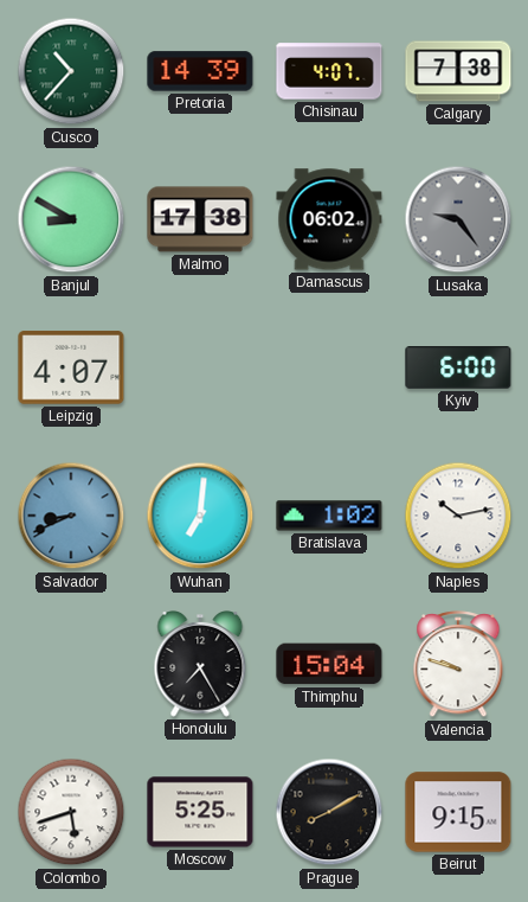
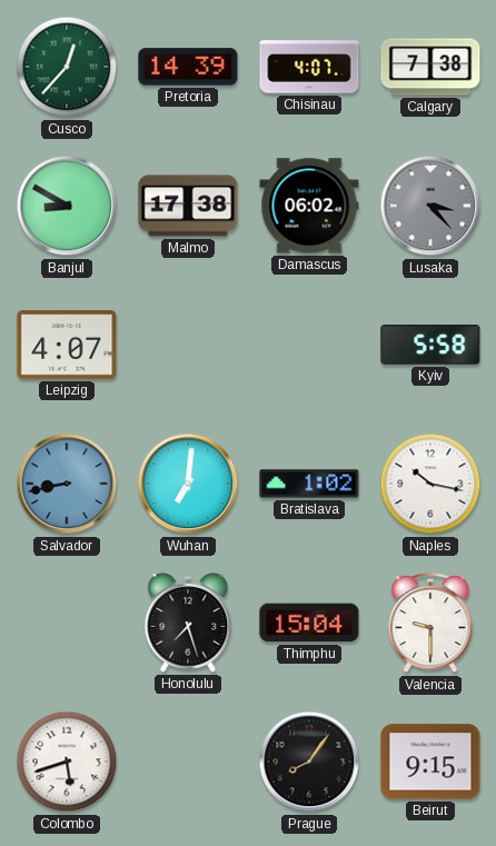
Cusco: 10:37 -> 12:37 (67, 67)
Lusaka: 9:24 -> 3:23 (430, 206)
Kyiv: 6:00 -> 5:58 (430, 345)
Salvador: 8:41 -> 8:43 (67, 484)
Naples: 10:13 -> 10:17 (430, 484)
Honolulu: 7:25 -> 7:27 (188, 624)
Valencia: 9:48 -> 9:30 (430, 624)
Moscow: 5:25 -> none (200, 812)
Prague: 8:10 -> 8:06 (309, 762)
